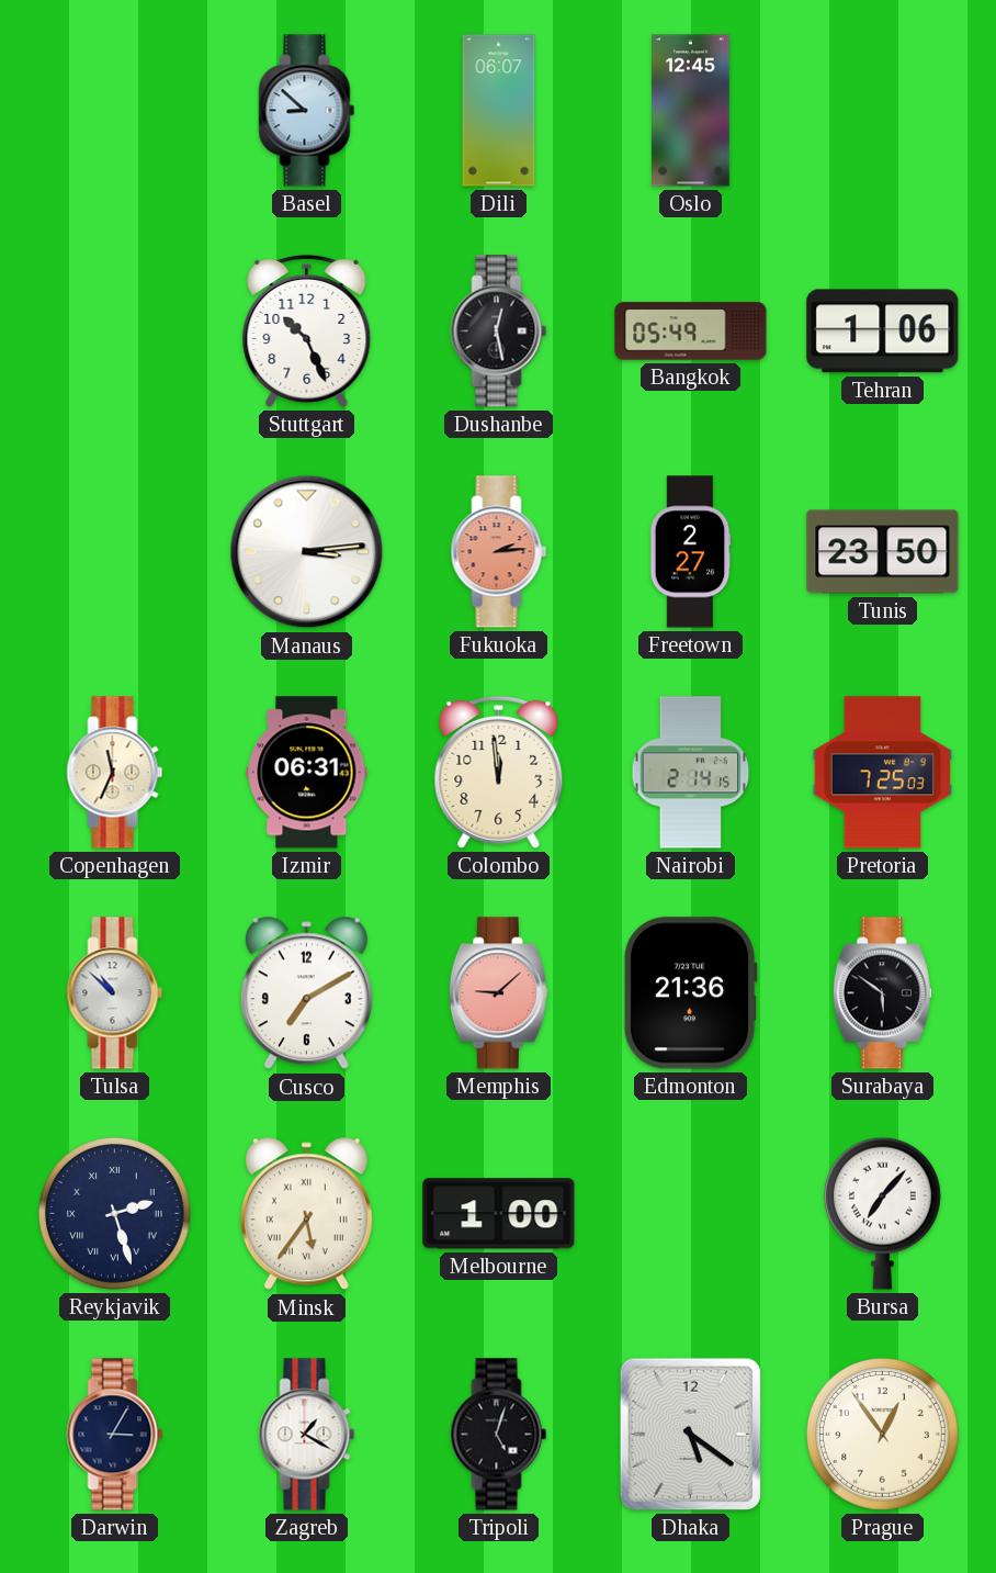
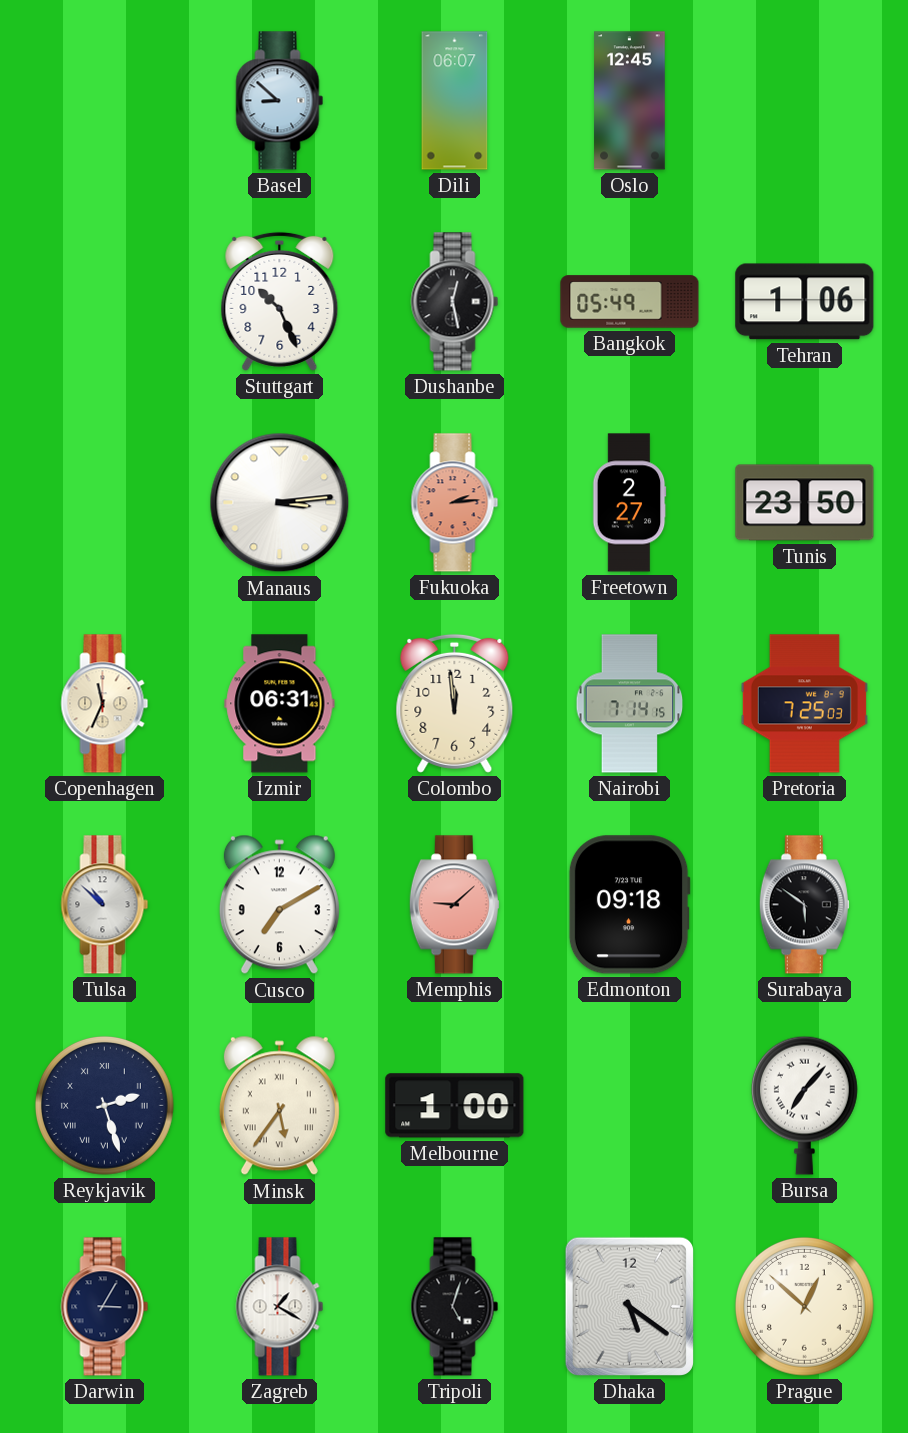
Nairobi: 2:14 -> 7:14 (630, 704)
Edmonton: 21:36 -> 09:18 (629, 905)
Prague: 12:54 -> 12:52 (805, 1307)
